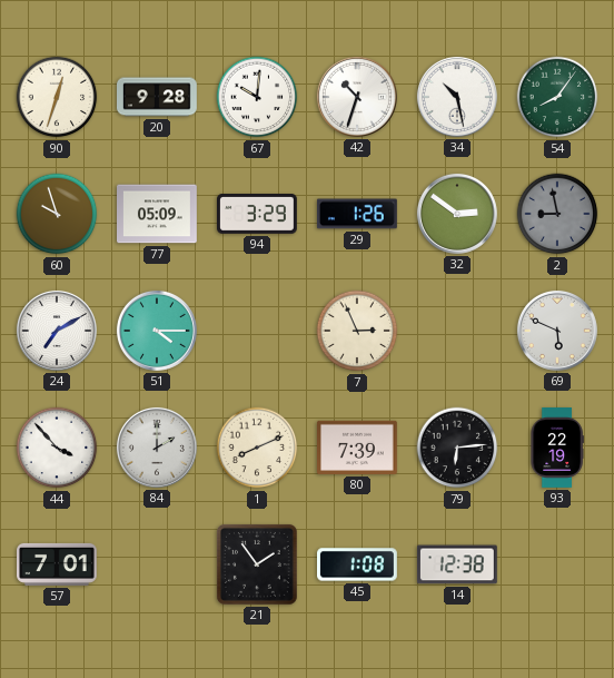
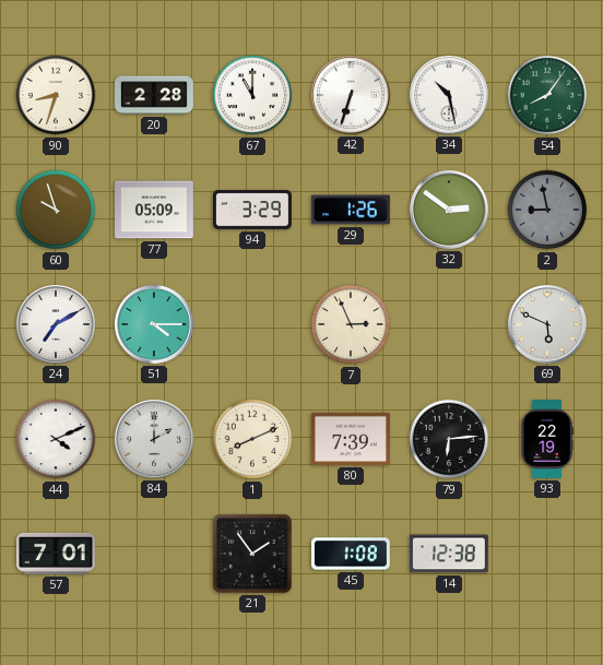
90: 12:33 -> 8:33 (56, 95)
20: 9:28 -> 2:28 (155, 95)
67: 10:01 -> 11:00 (252, 95)
42: 10:33 -> 6:33 (351, 95)
44: 3:53 -> 4:11 (56, 439)
